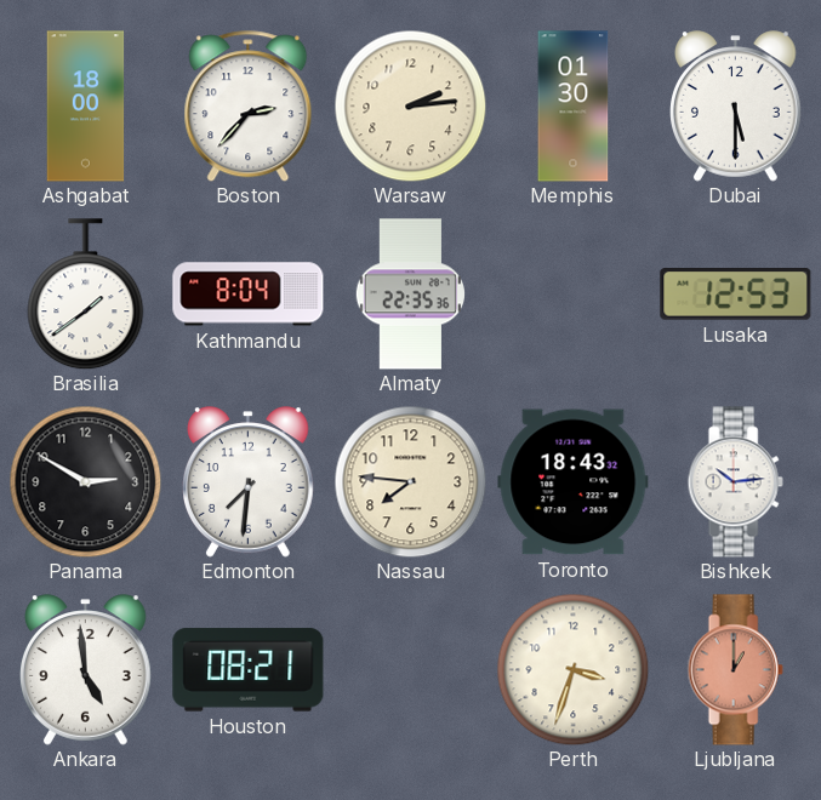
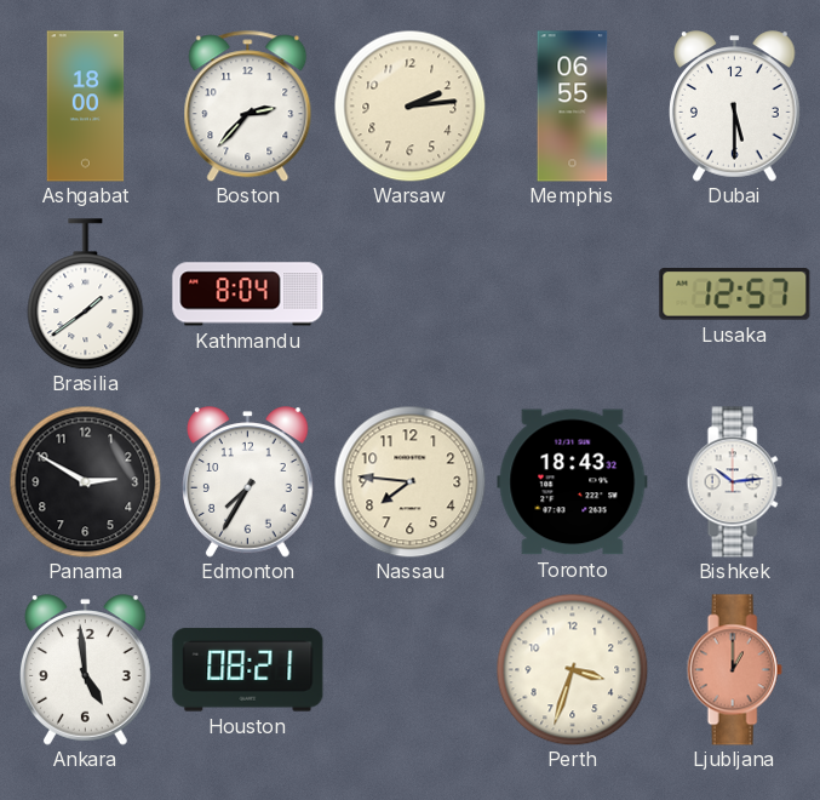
Memphis: 01:30 -> 06:55 (573, 107)
Almaty: 22:35 -> none (410, 295)
Lusaka: 12:53 -> 12:57 (735, 295)
Edmonton: 7:31 -> 7:35 (248, 482)
